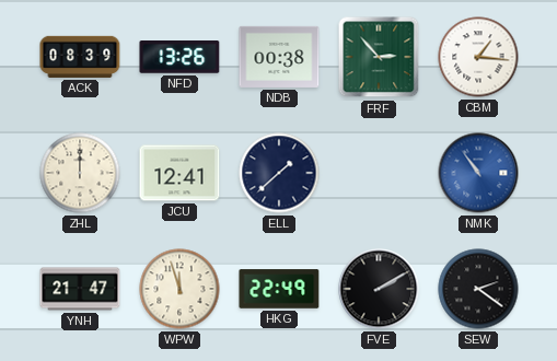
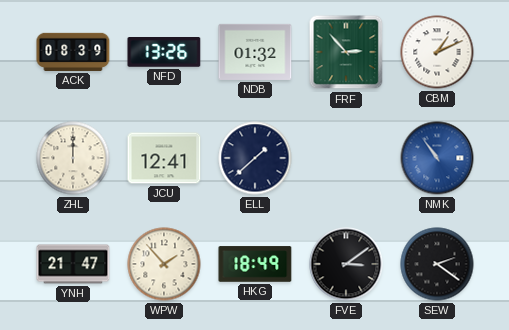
NDB: 00:38 -> 01:32 (255, 52)
CBM: 1:16 -> 1:11 (437, 52)
WPW: 11:57 -> 1:53 (164, 264)
HKG: 22:49 -> 18:49 (255, 264)
FVE: 2:10 -> 3:09 (346, 264)
